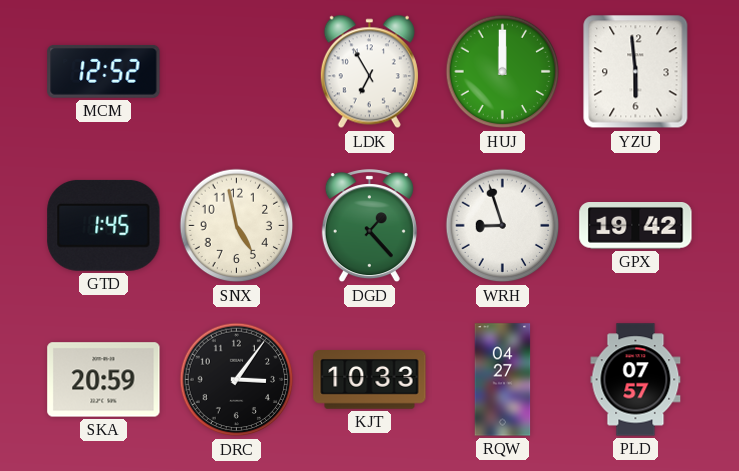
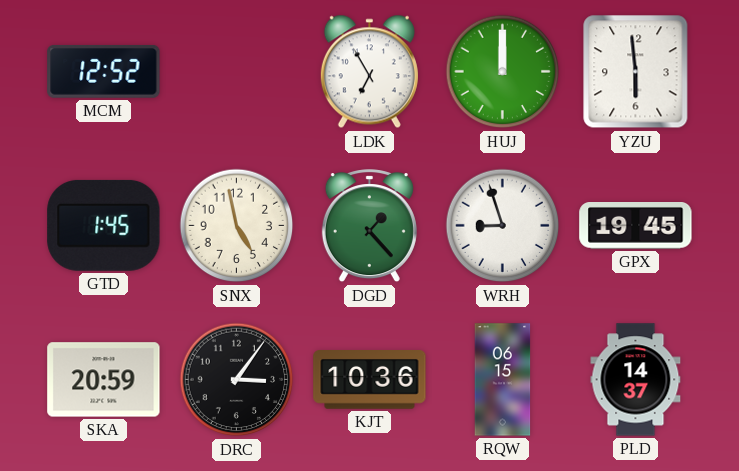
GPX: 19:42 -> 19:45 (636, 226)
KJT: 10:33 -> 10:36 (370, 380)
RQW: 04:27 -> 06:15 (503, 380)
PLD: 07:57 -> 14:37 (636, 380)
